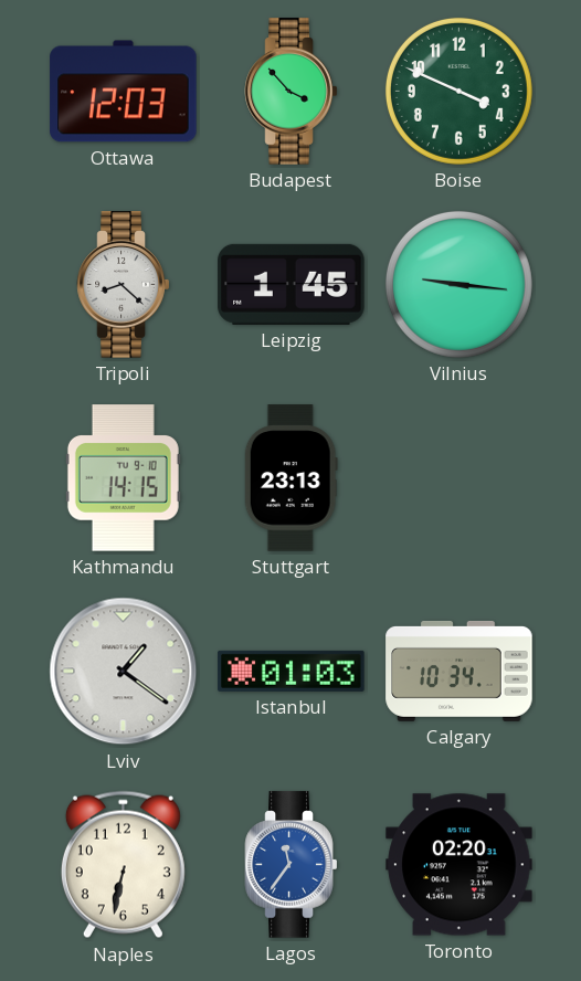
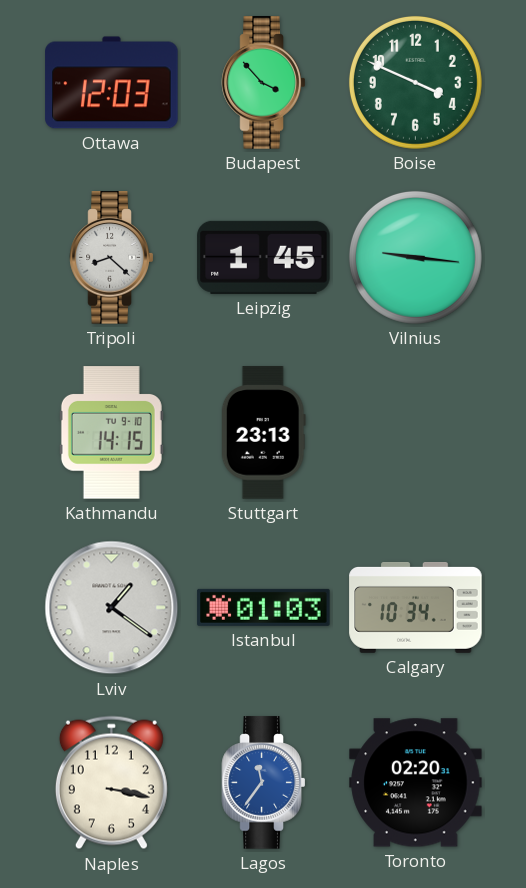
Naples: 6:32 -> 3:17 (111, 783)
